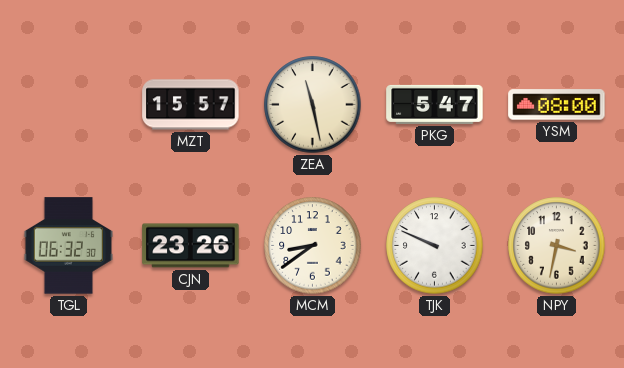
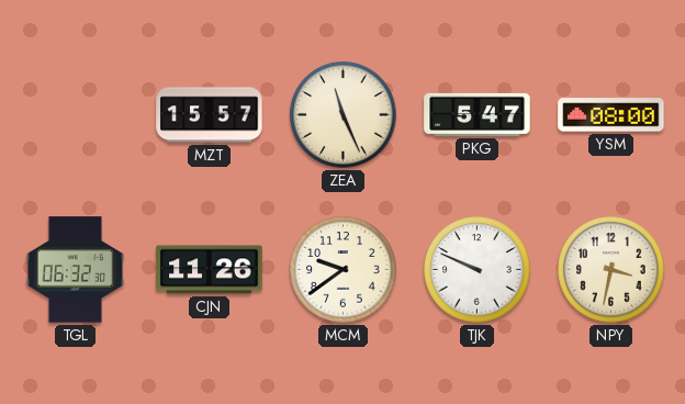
ZEA: 11:28 -> 11:26 (344, 115)
CJN: 23:26 -> 11:26 (210, 270)
MCM: 8:39 -> 9:39 (344, 270)
